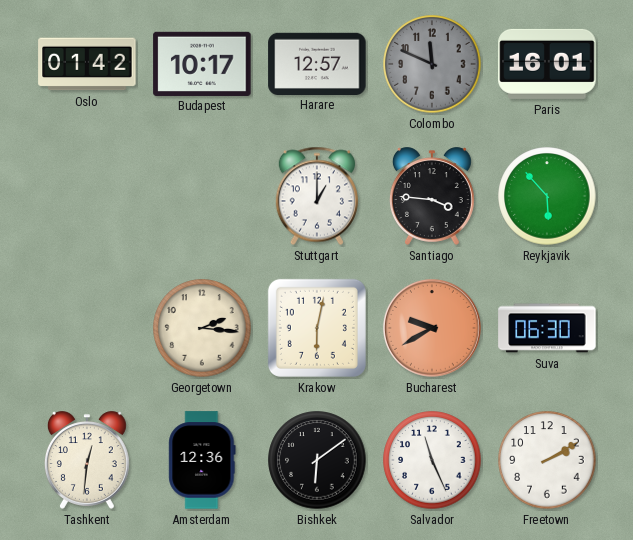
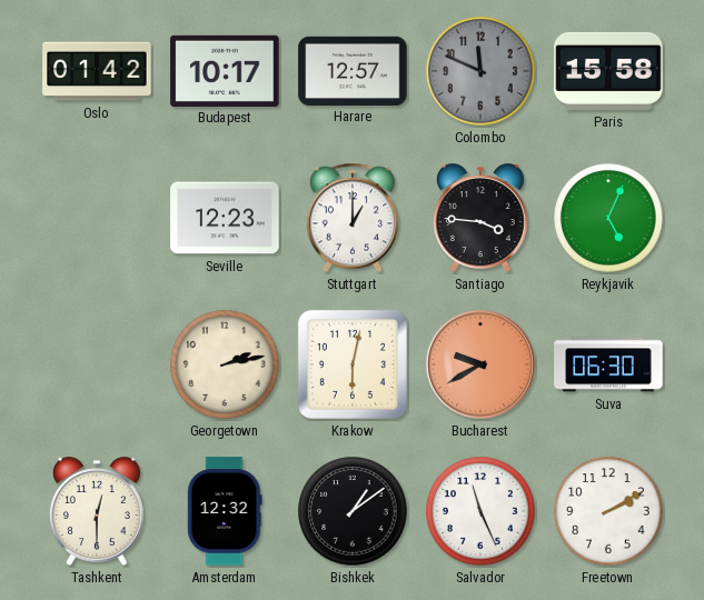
Paris: 16:01 -> 15:58 (608, 71)
Seville: none -> 12:23 (225, 218)
Reykjavik: 5:53 -> 5:04 (608, 218)
Georgetown: 2:16 -> 2:13 (225, 364)
Tashkent: 12:31 -> 12:30 (97, 511)
Amsterdam: 12:36 -> 12:32 (225, 511)
Bishkek: 6:09 -> 1:09 (353, 511)
